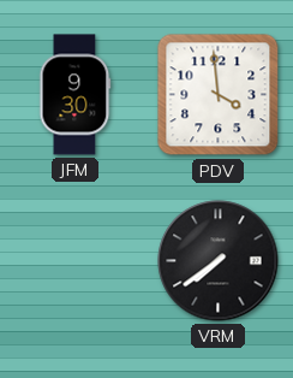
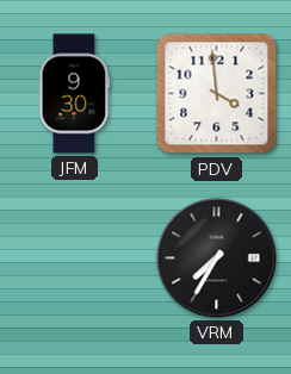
VRM: 7:39 -> 7:35 (217, 258)
